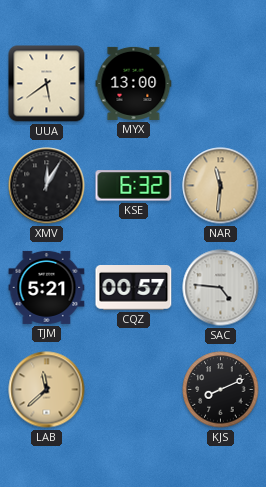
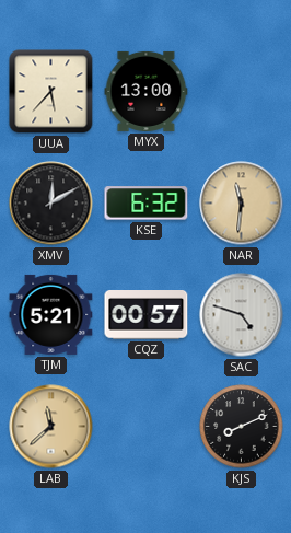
UUA: 5:39 -> 5:37 (51, 92)
XMV: 12:05 -> 12:10 (51, 204)
SAC: 4:46 -> 4:48 (242, 315)
